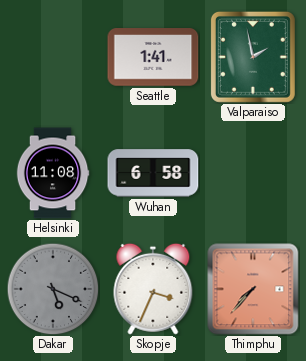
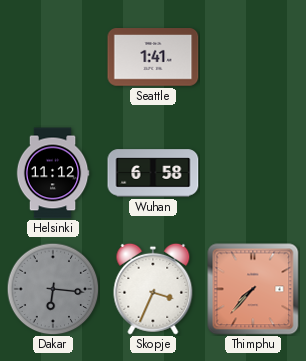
Valparaiso: 1:58 -> none (253, 57)
Helsinki: 11:08 -> 11:12 (53, 173)
Dakar: 5:19 -> 6:16 (53, 289)
